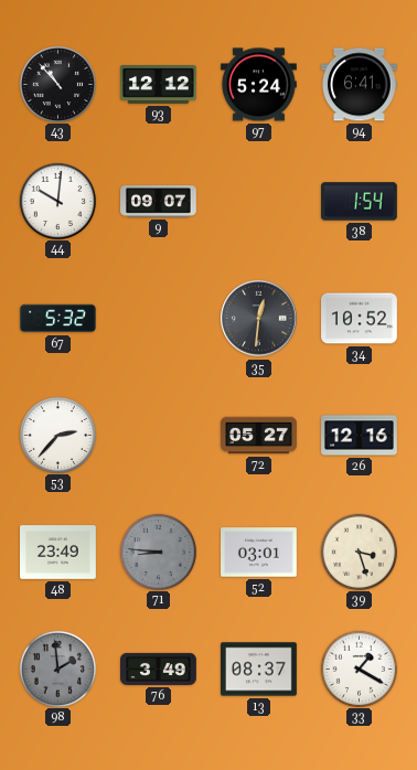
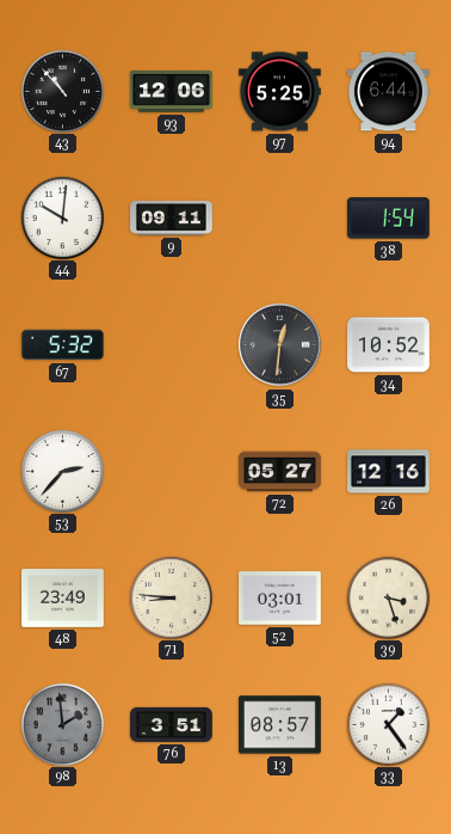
93: 12:12 -> 12:06 (172, 92)
97: 5:24 -> 5:25 (280, 92)
94: 6:41 -> 6:44 (388, 92)
9: 09:07 -> 09:11 (172, 219)
71 dial: grey -> cream (171, 597)
76: 3:49 -> 3:51 (172, 724)
13: 08:37 -> 08:57 (280, 725)
33: 1:20 -> 1:24 (388, 724)
